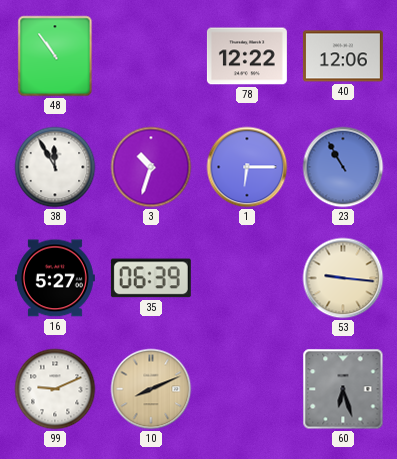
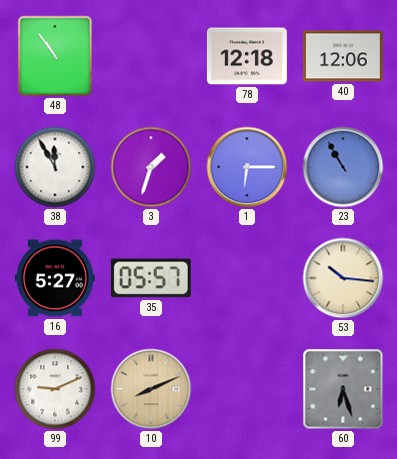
78: 12:22 -> 12:18 (247, 56)
3: 10:33 -> 1:33 (151, 167)
35: 06:39 -> 05:57 (151, 278)
53: 9:16 -> 10:16 (343, 278)
